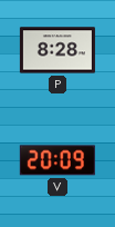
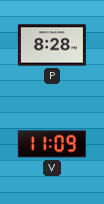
V: 20:09 -> 11:09 (52, 144)
